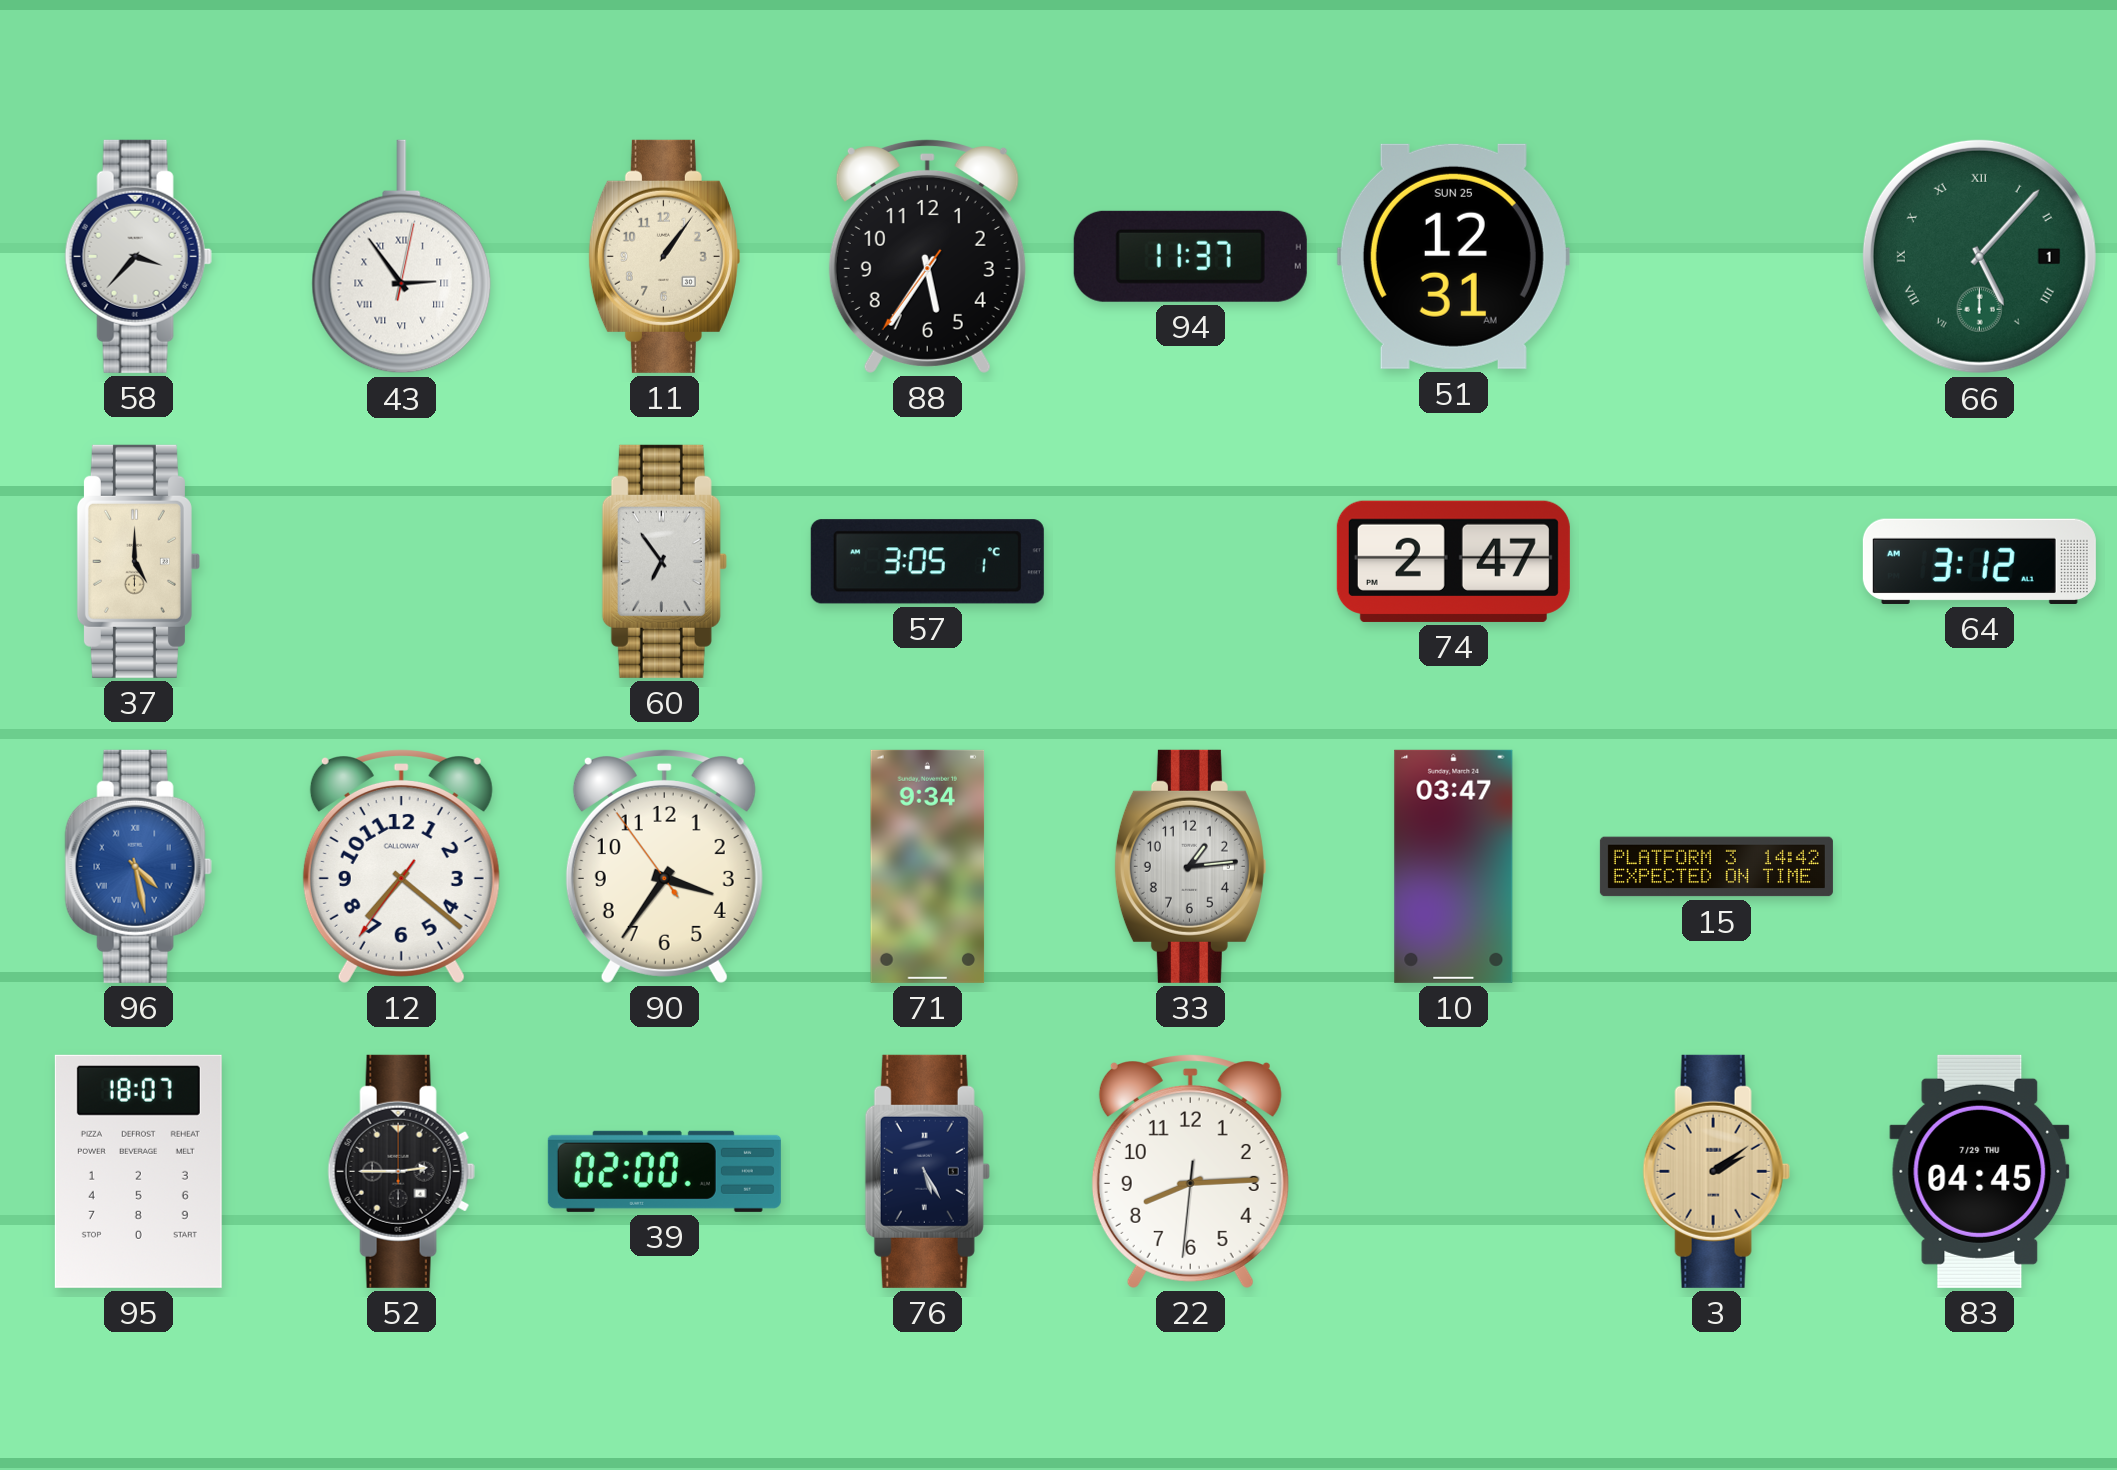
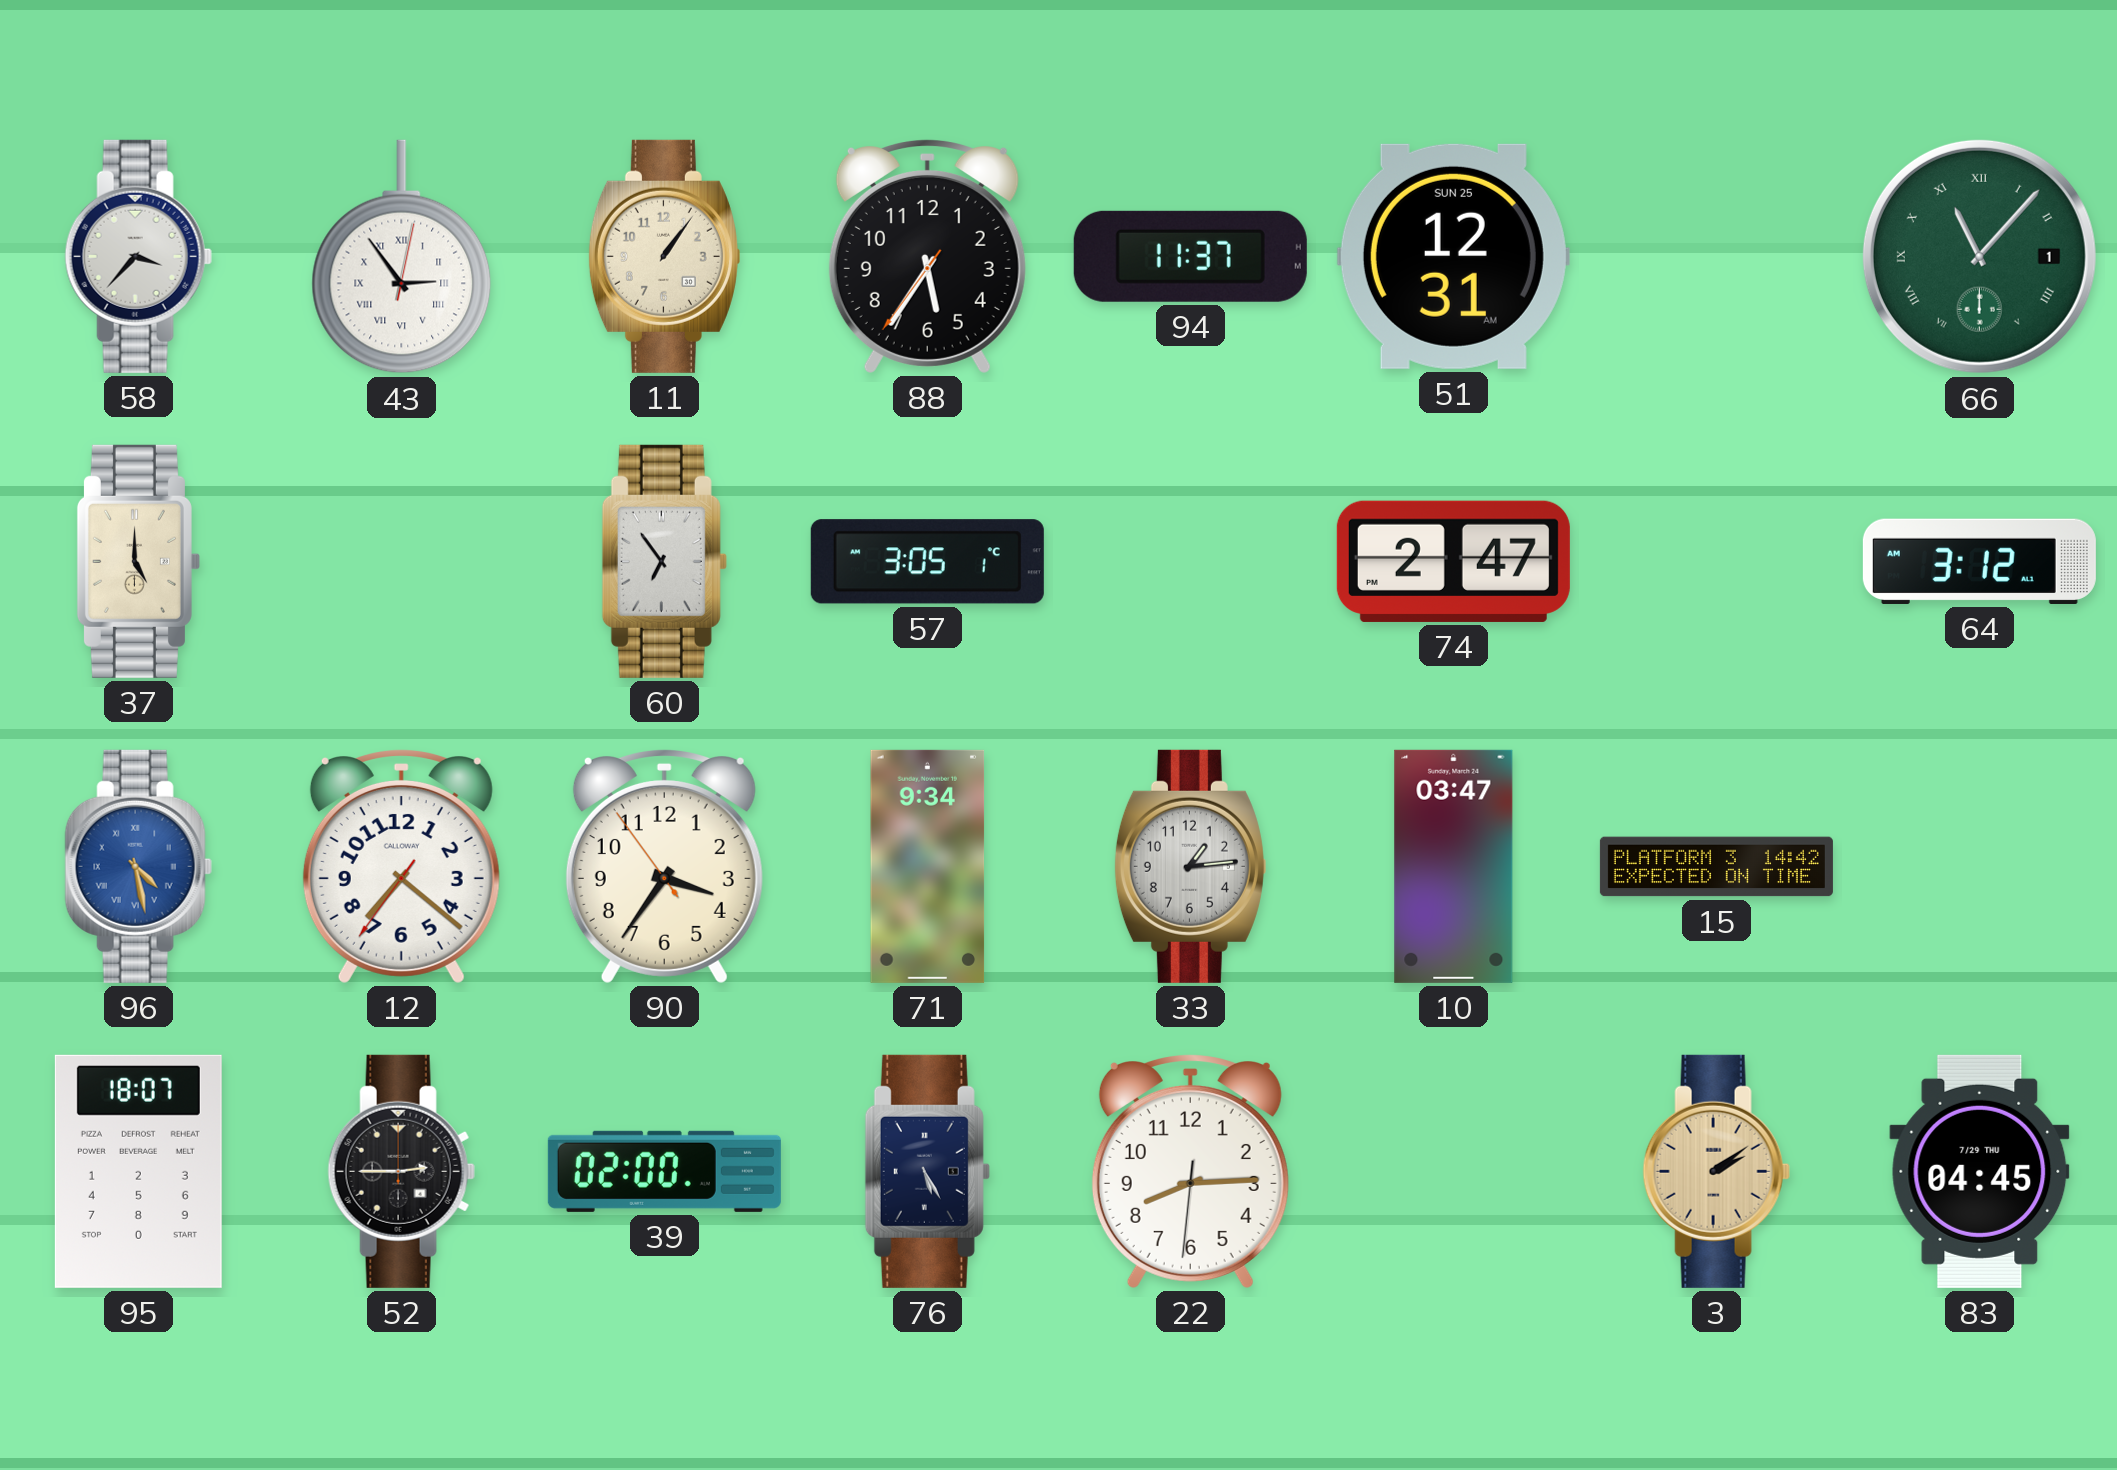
66: 5:07 -> 11:07 (1979, 256)
